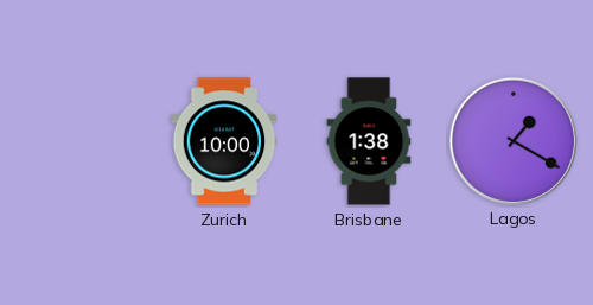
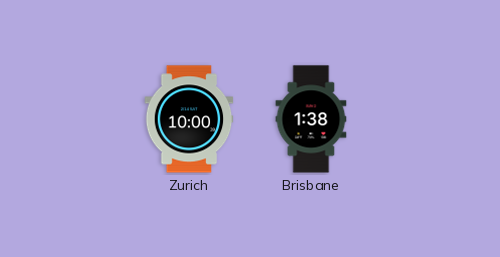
Lagos: 1:20 -> none (512, 140)
